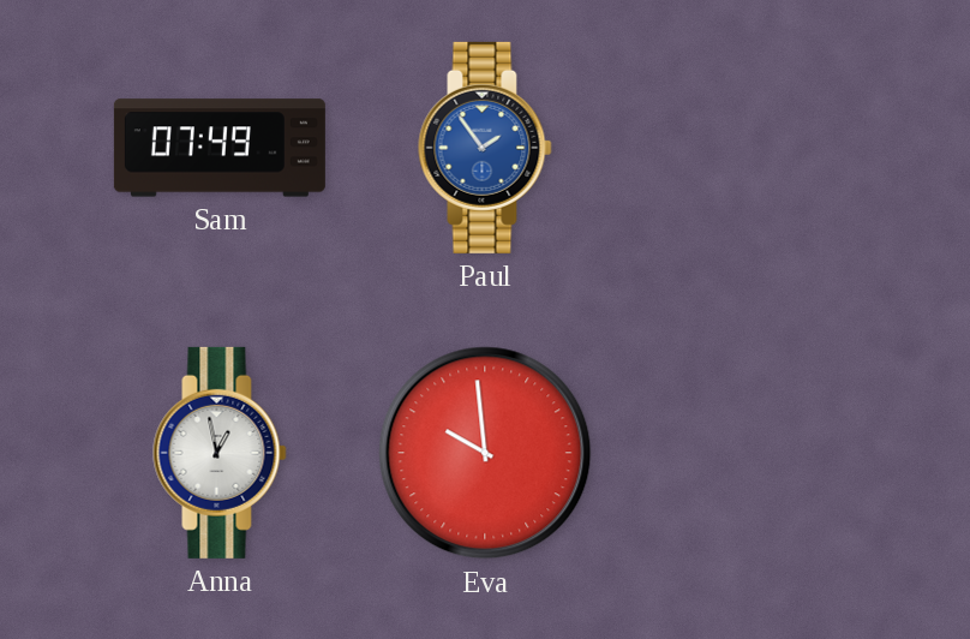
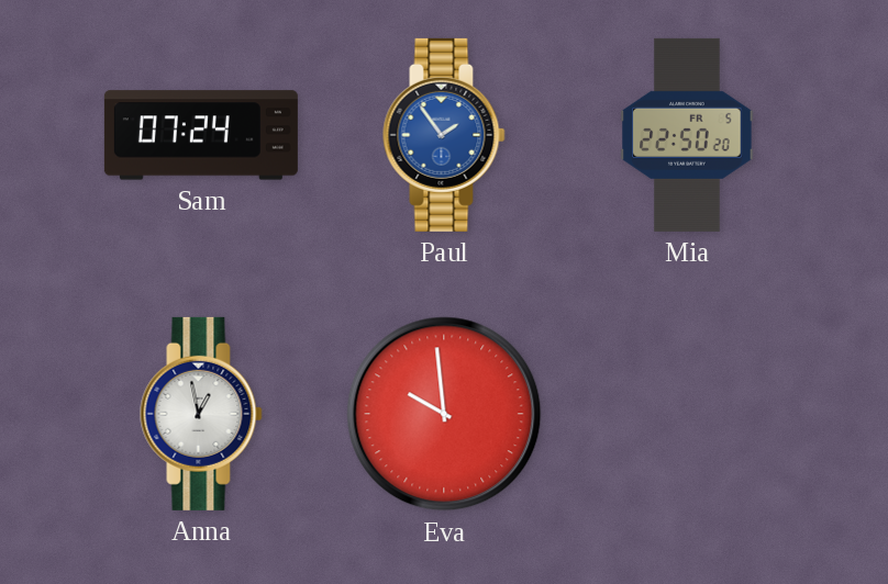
Sam: 07:49 -> 07:24 (201, 135)
Mia: none -> 22:50 (687, 135)
